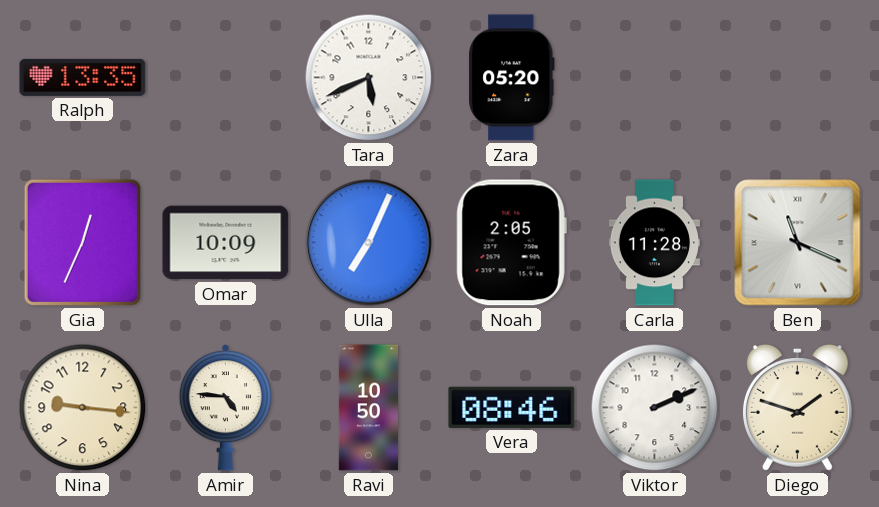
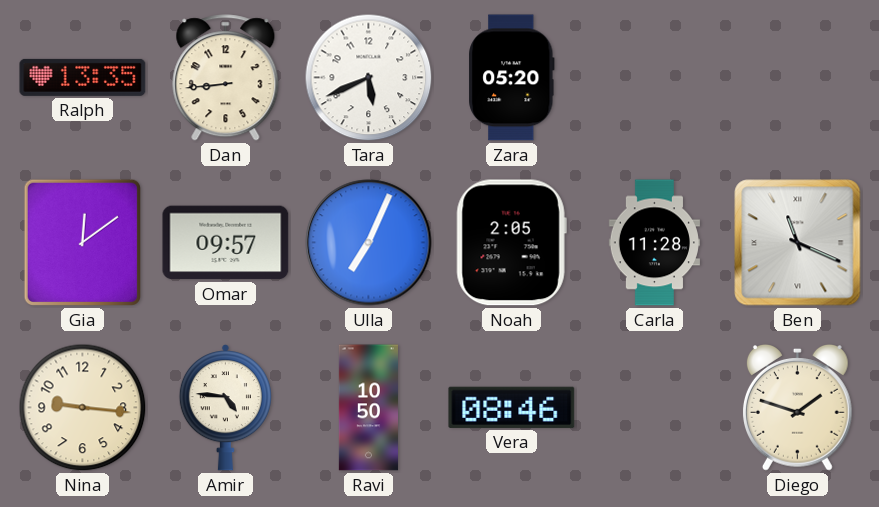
Dan: none -> 8:44 (226, 78)
Gia: 12:34 -> 12:09 (82, 242)
Omar: 10:09 -> 09:57 (226, 243)
Viktor: 2:11 -> none (655, 408)
